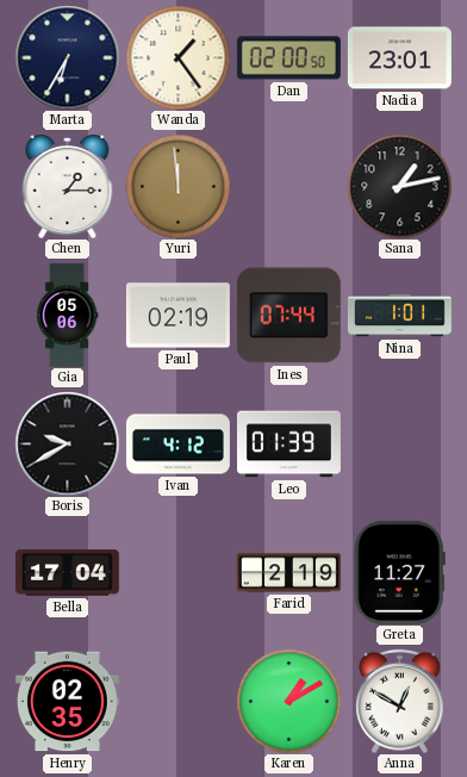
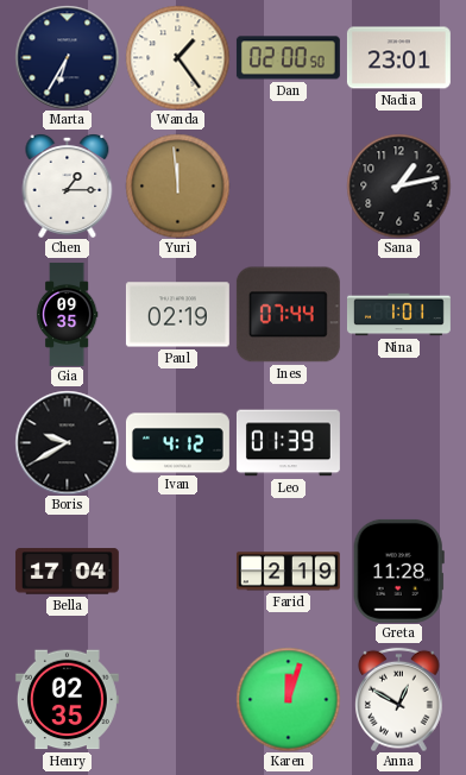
Gia: 05:06 -> 09:35 (67, 314)
Greta: 11:27 -> 11:28 (398, 571)
Karen: 1:10 -> 12:03 (288, 699)
